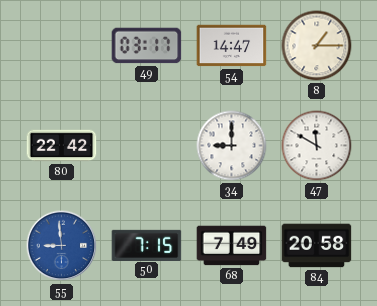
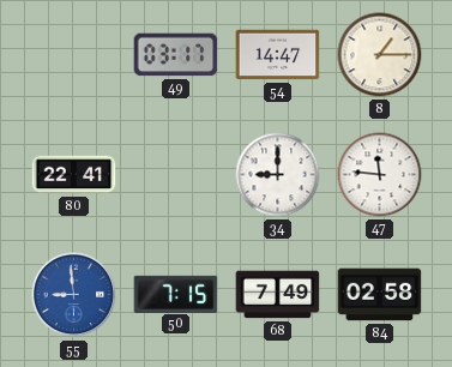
80: 22:42 -> 22:41 (74, 175)
47: 11:50 -> 11:46 (380, 175)
84: 20:58 -> 02:58 (380, 295)
